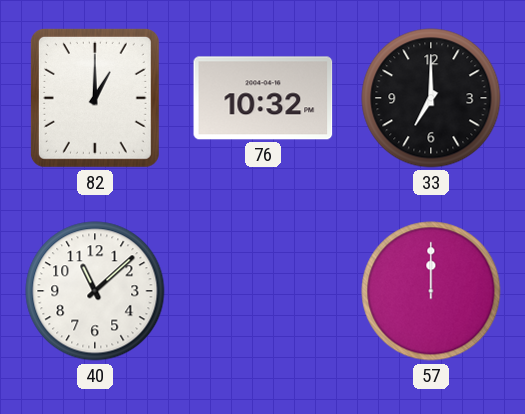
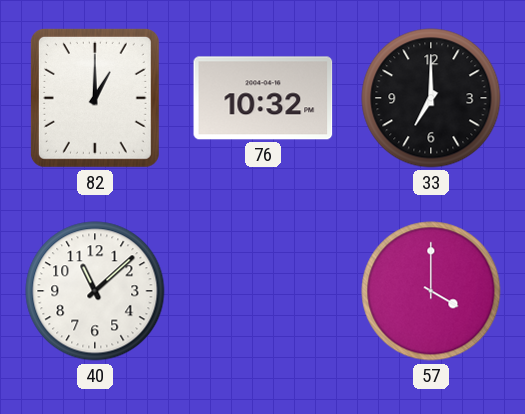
57: 12:00 -> 4:00 (431, 291)
